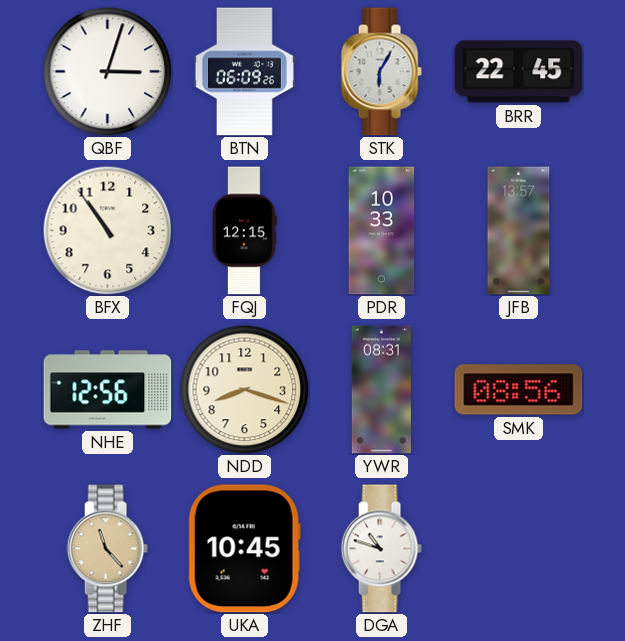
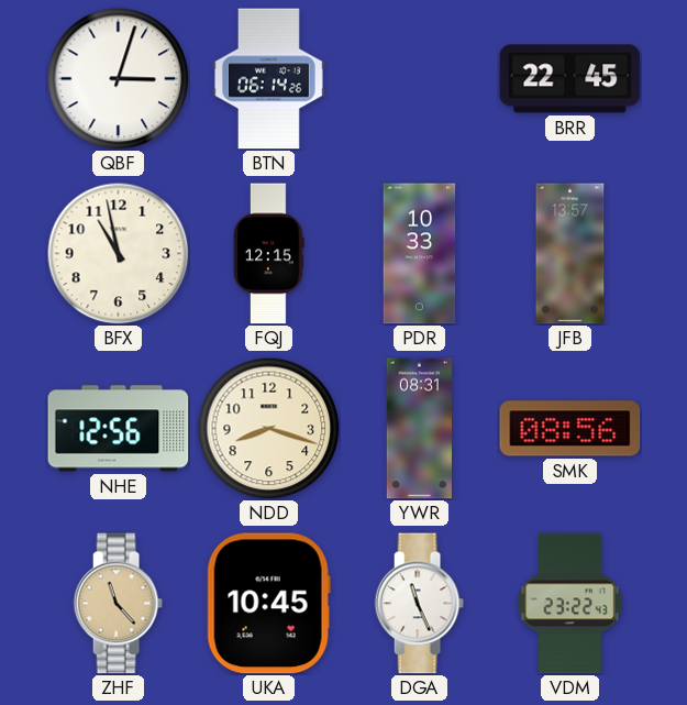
BTN: 06:09 -> 06:14 (268, 79)
STK: 6:05 -> none (381, 72)
BFX: 10:54 -> 10:58 (118, 253)
DGA: 10:48 -> 11:26 (419, 604)
VDM: none -> 23:22 (570, 604)
